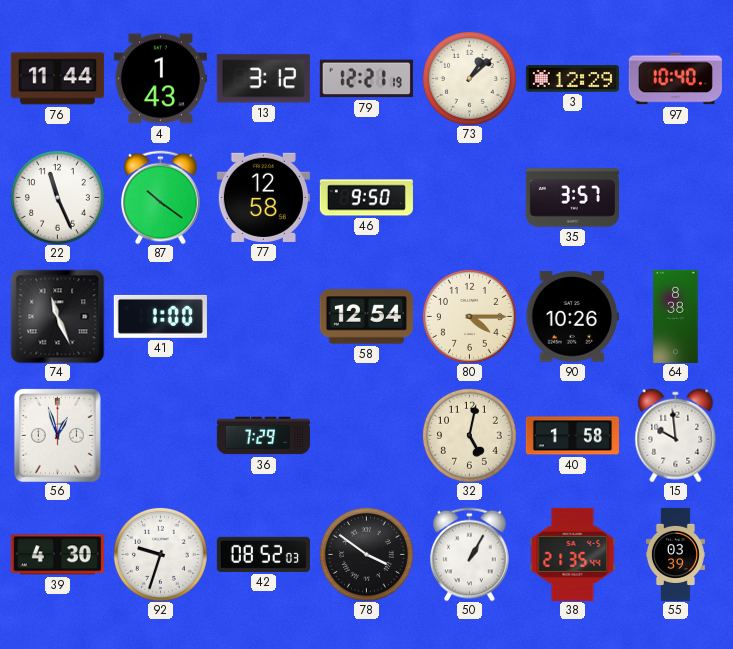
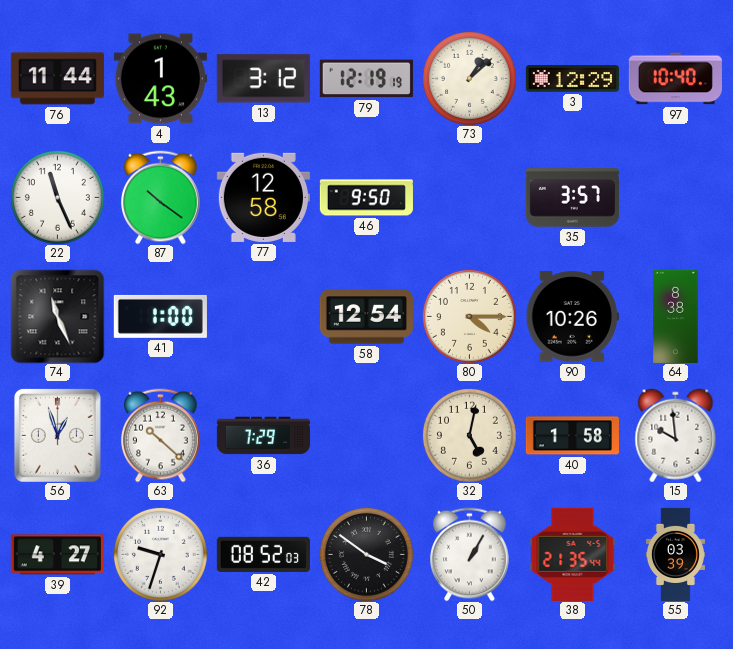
79: 12:21 -> 12:19 (366, 79)
63: none -> 10:22 (161, 435)
39: 4:30 -> 4:27 (57, 555)
